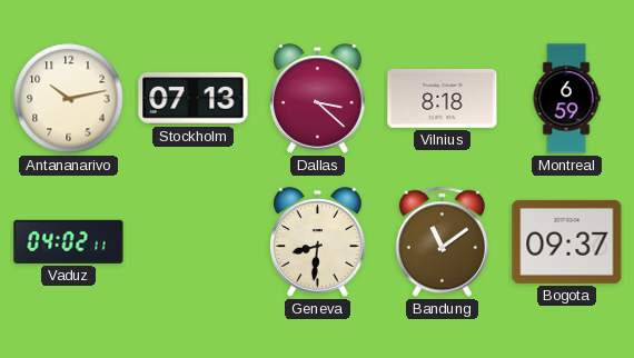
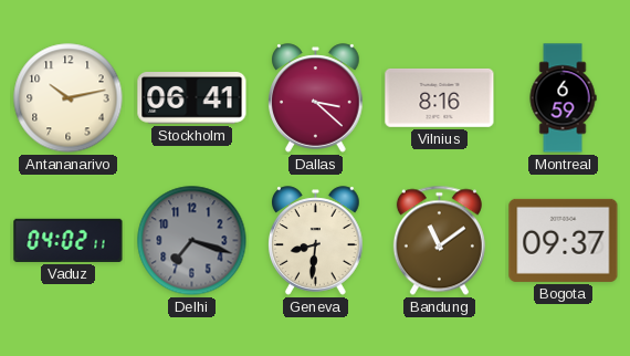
Stockholm: 07:13 -> 06:41 (192, 98)
Vilnius: 8:18 -> 8:16 (440, 97)
Delhi: none -> 7:18 (192, 241)
